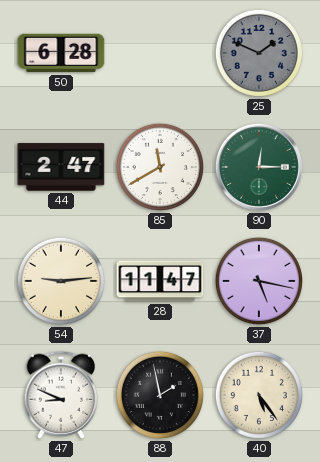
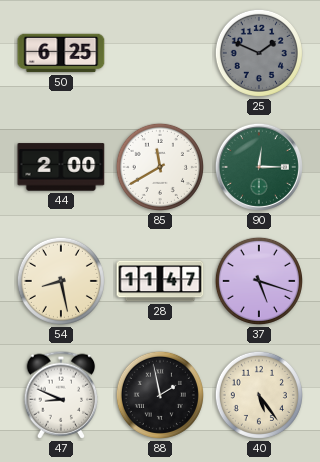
50: 6:28 -> 6:25 (61, 53)
44: 2:47 -> 2:00 (61, 167)
54: 9:14 -> 8:28 (61, 281)
37: 5:17 -> 5:18 (259, 281)
